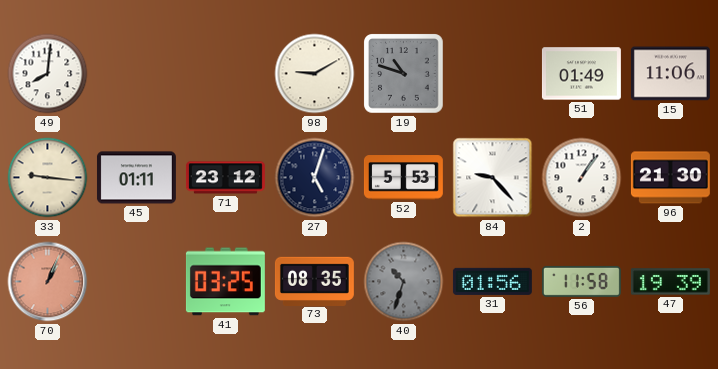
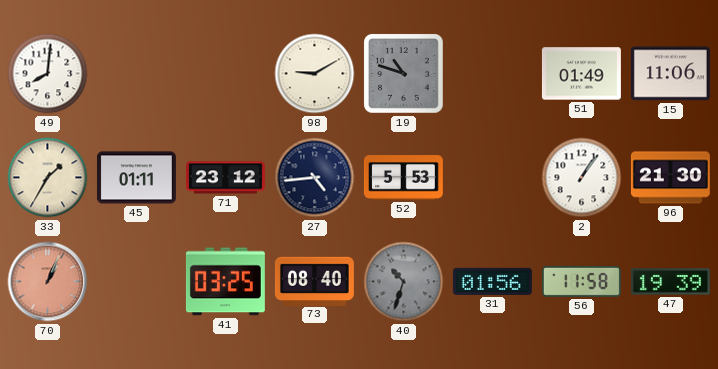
33: 9:16 -> 1:35 (48, 178)
27: 5:03 -> 4:44 (315, 178)
84: 9:23 -> none (493, 178)
73: 08:35 -> 08:40 (314, 281)
